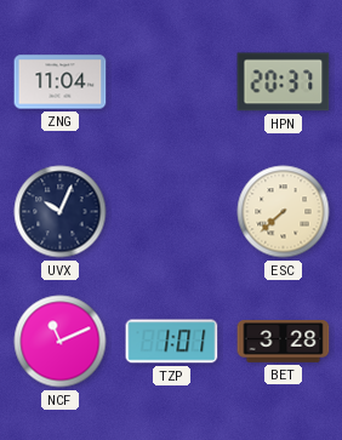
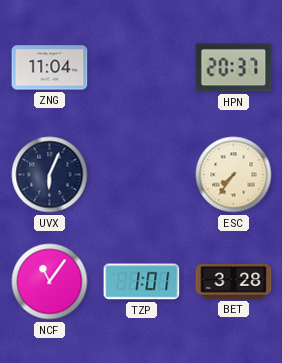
UVX: 10:04 -> 6:04 (50, 175)
ESC: 7:38 -> 7:36 (234, 175)
NCF: 11:11 -> 11:06 (50, 282)
